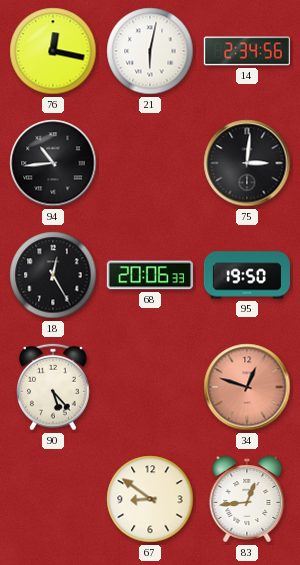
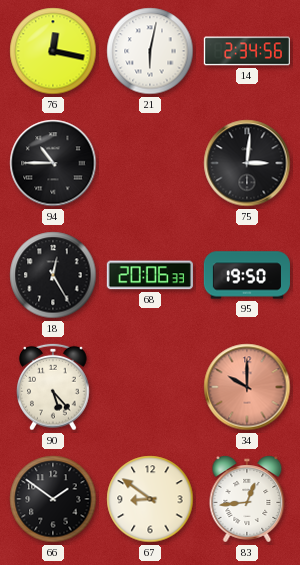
94: 10:44 -> 10:45 (53, 163)
34: 12:48 -> 10:00 (247, 387)
66: none -> 1:51 (53, 499)
